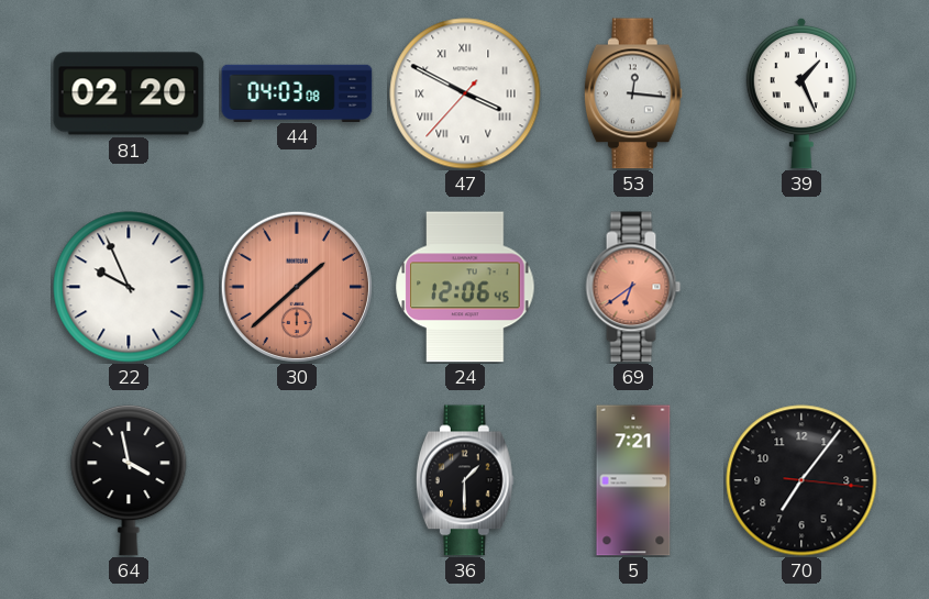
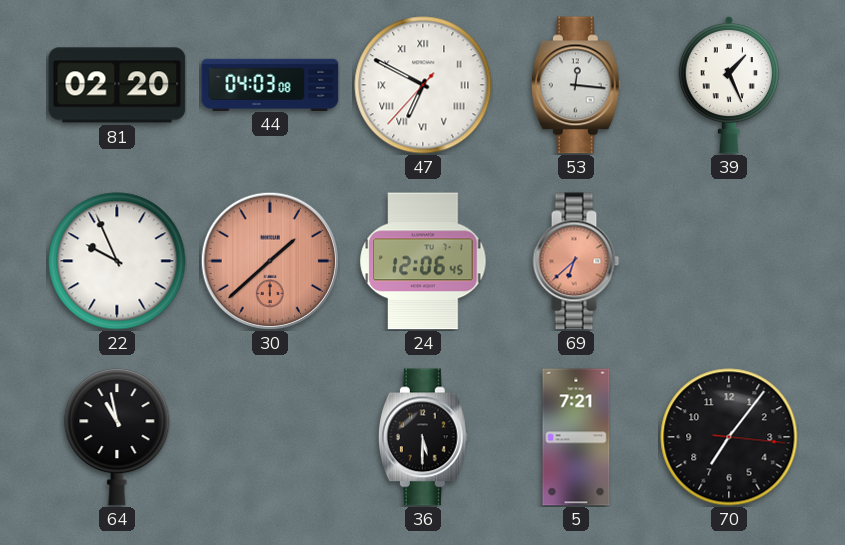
47: 3:49 -> 6:49 (423, 85)
69: 6:39 -> 6:38 (576, 261)
64: 3:58 -> 10:58 (117, 437)
36: 1:30 -> 5:30 (423, 437)
